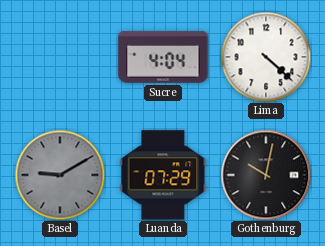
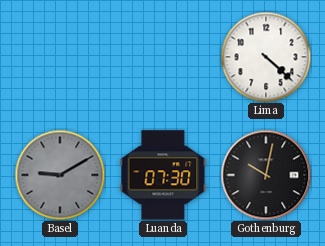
Sucre: 4:04 -> none (163, 57)
Luanda: 07:29 -> 07:30 (163, 175)
